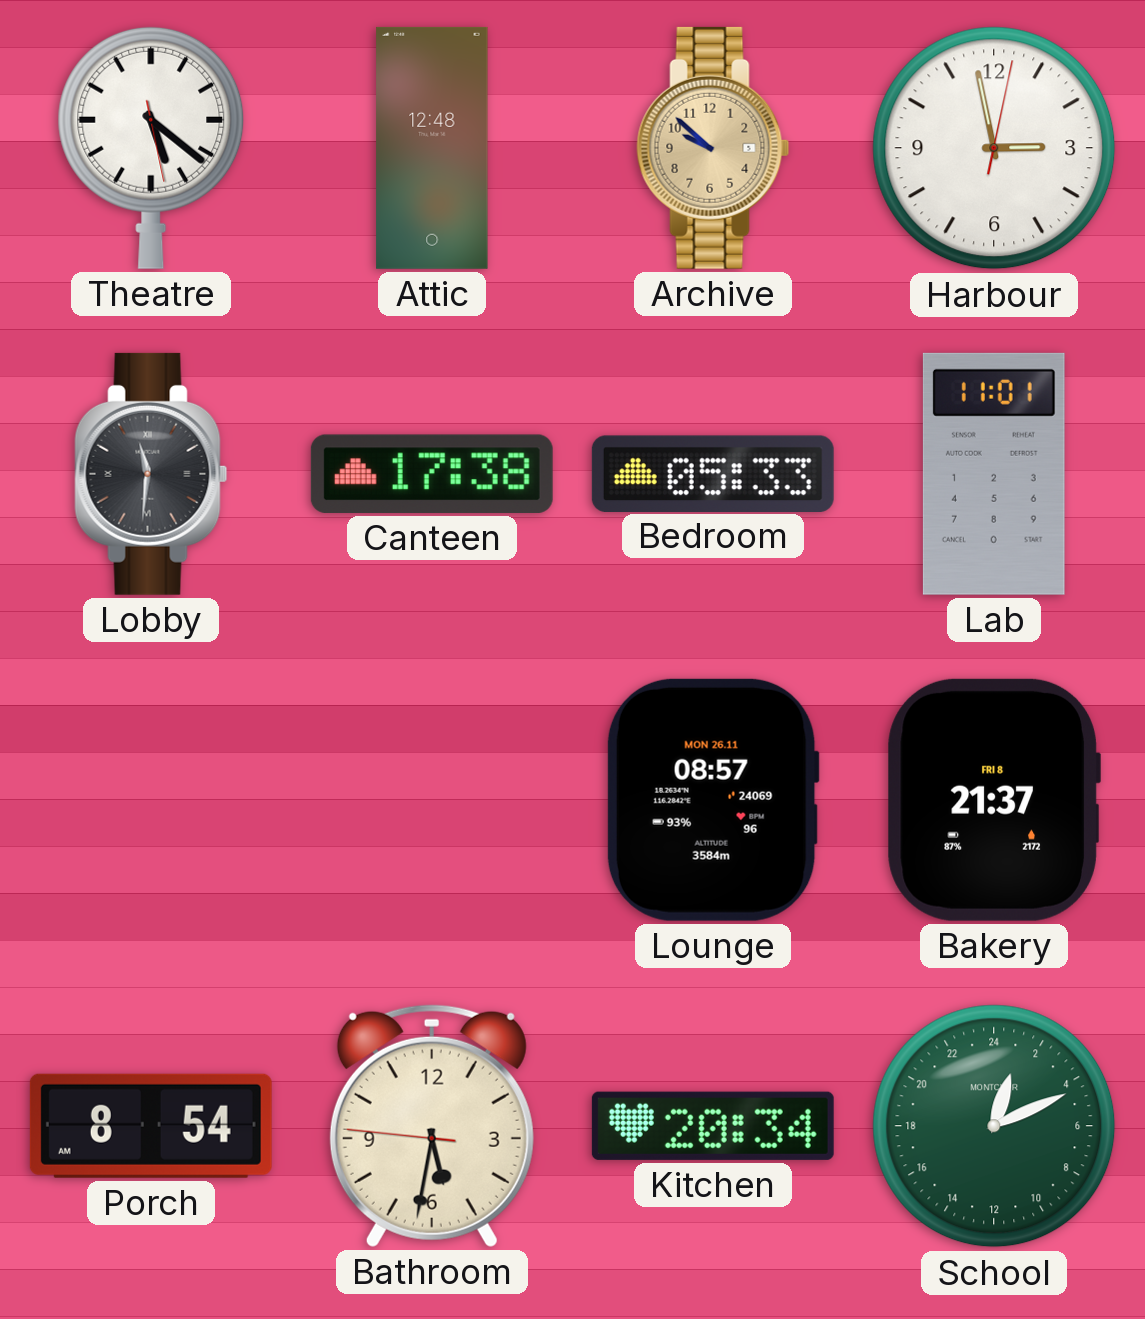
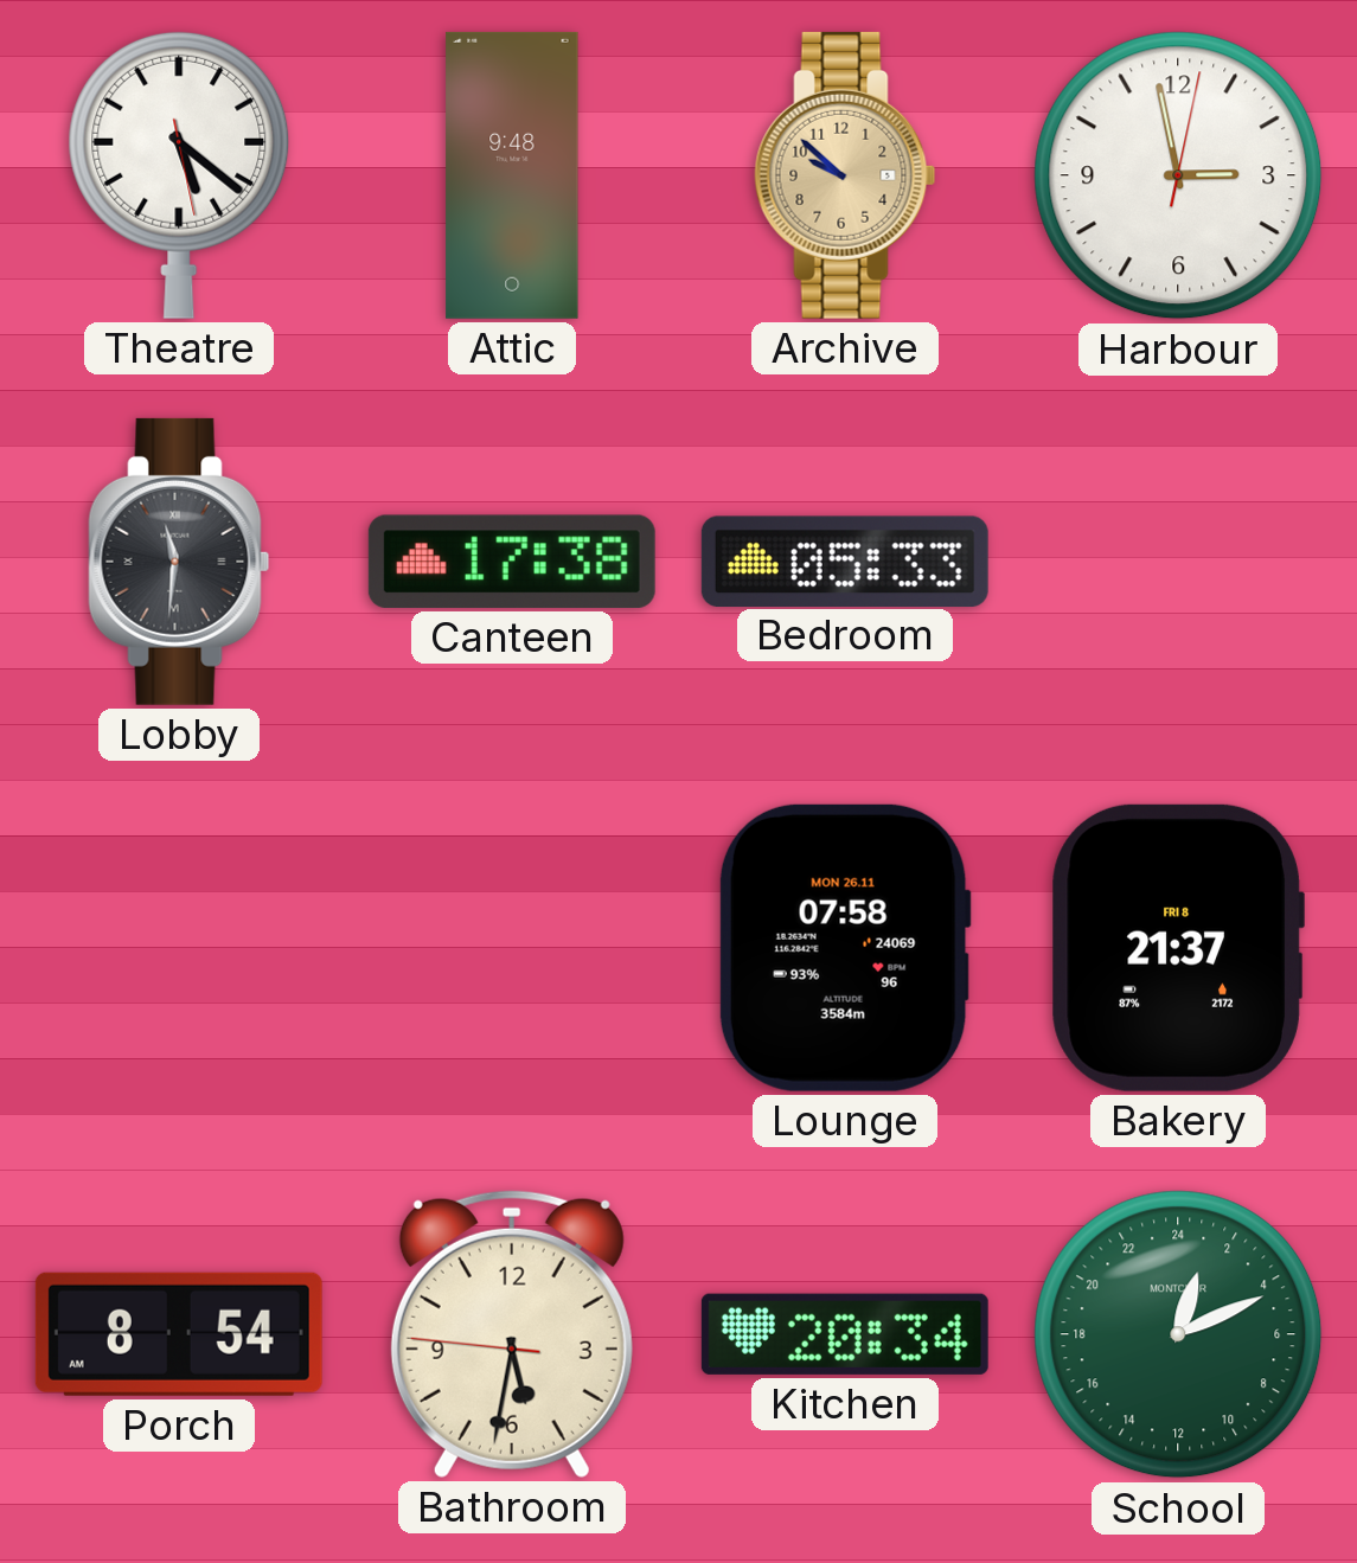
Attic: 12:48 -> 9:48 (512, 175)
Lab: 11:01 -> none (994, 474)
Lounge: 08:57 -> 07:58 (845, 948)
